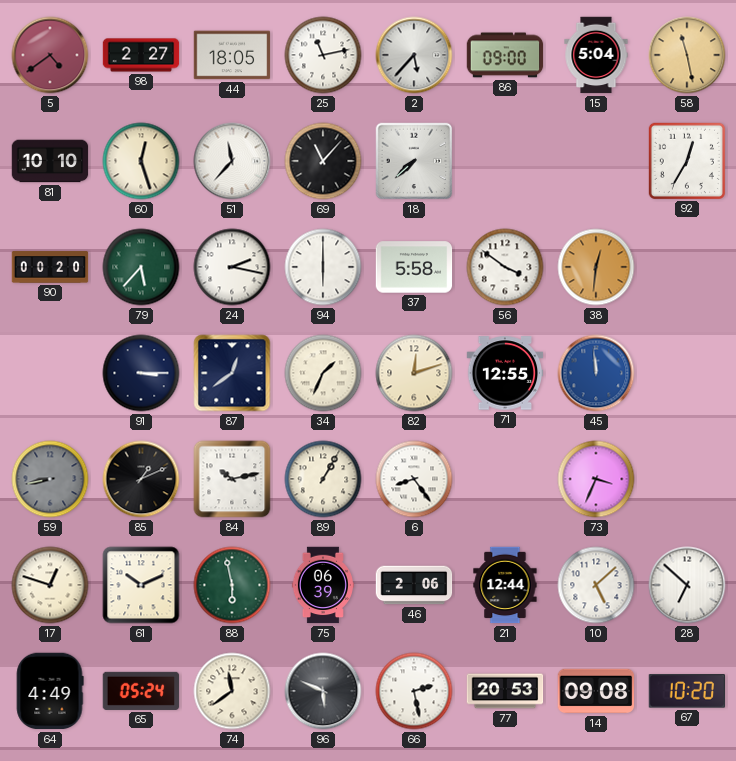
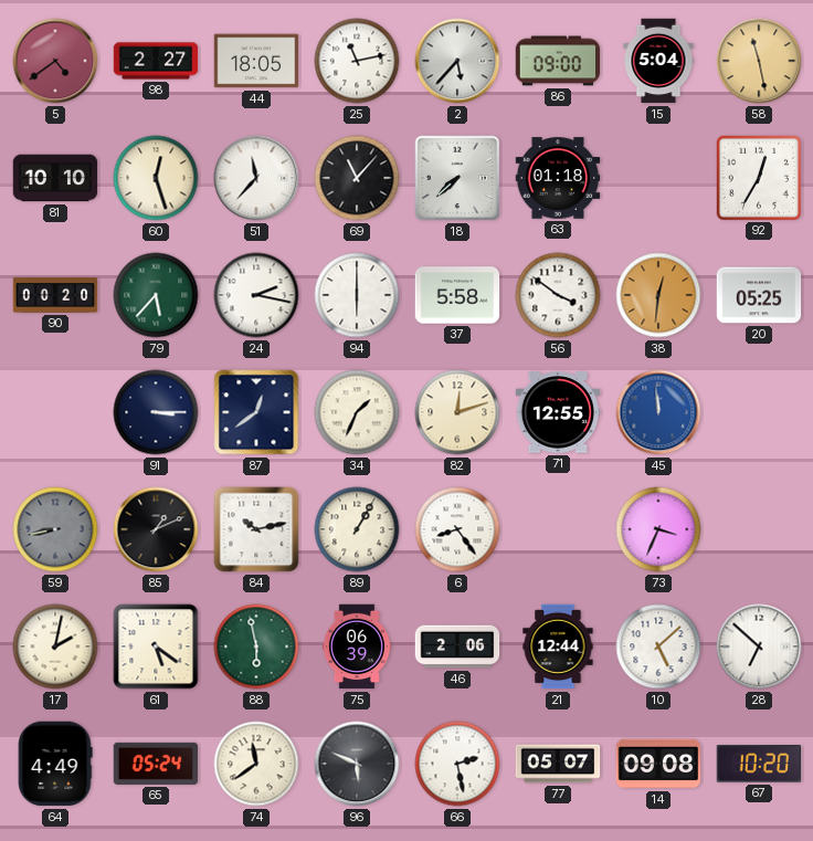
63: none -> 01:18 (558, 178)
20: none -> 05:25 (759, 295)
17: 12:48 -> 2:02 (55, 646)
61: 10:11 -> 5:21 (156, 646)
77: 20:53 -> 05:07 (558, 764)
